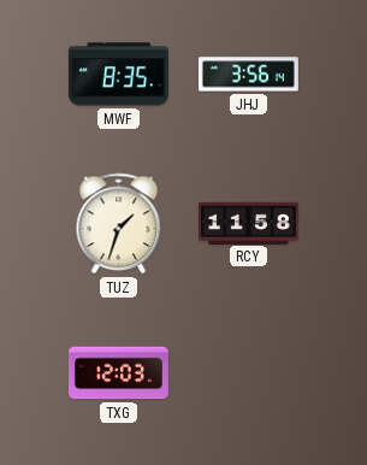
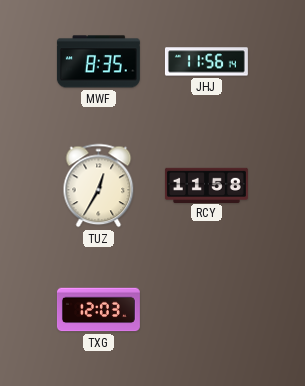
JHJ: 3:56 -> 11:56 (206, 62)
TUZ: 1:33 -> 12:35 (99, 186)
